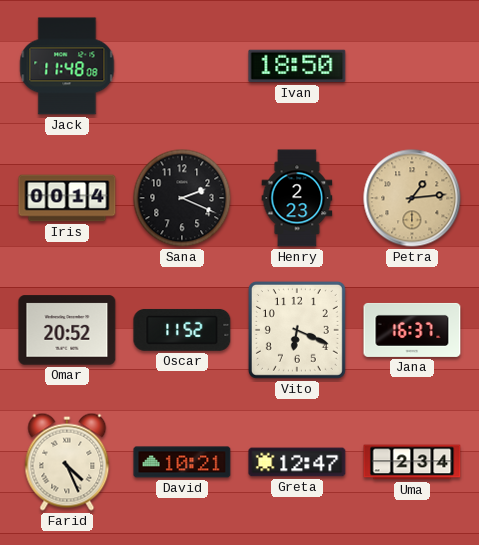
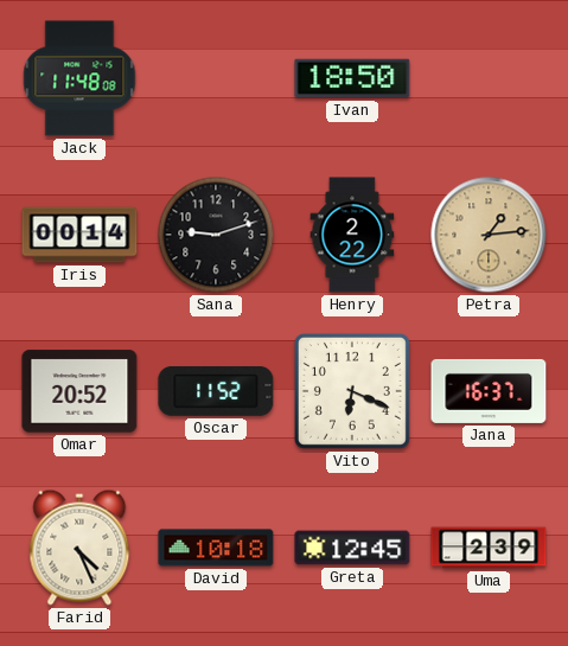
Sana: 2:19 -> 9:12 (216, 235)
Henry: 2:23 -> 2:22 (352, 235)
David: 10:21 -> 10:18 (216, 548)
Greta: 12:47 -> 12:45 (352, 548)
Uma: 2:34 -> 2:39 (489, 548)
